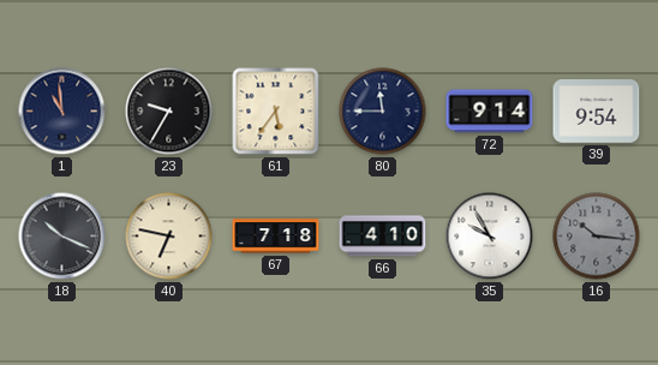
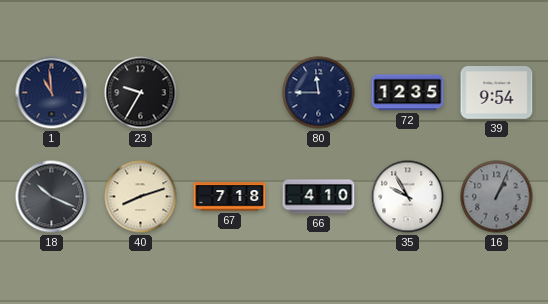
61: 5:36 -> none (276, 112)
72: 9:14 -> 12:35 (408, 93)
40: 6:47 -> 8:12 (141, 197)
16: 10:16 -> 1:04 (497, 197)
